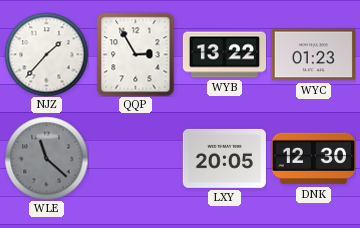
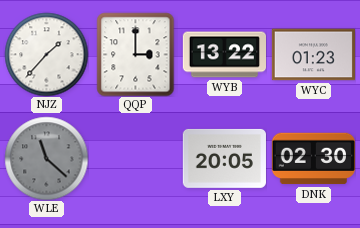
QQP: 2:55 -> 3:00 (136, 54)
DNK: 12:30 -> 02:30 (313, 159)
